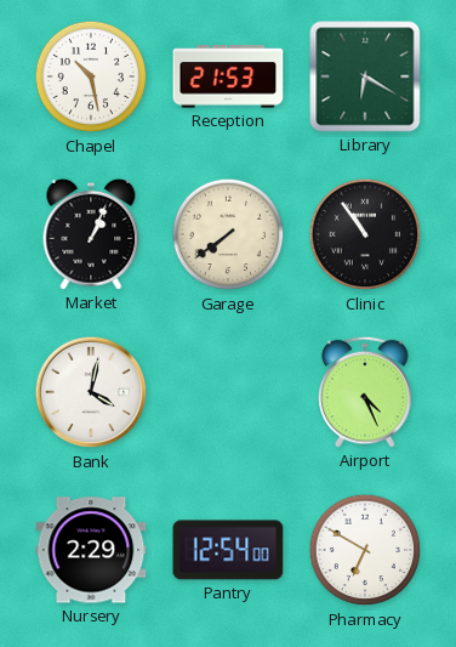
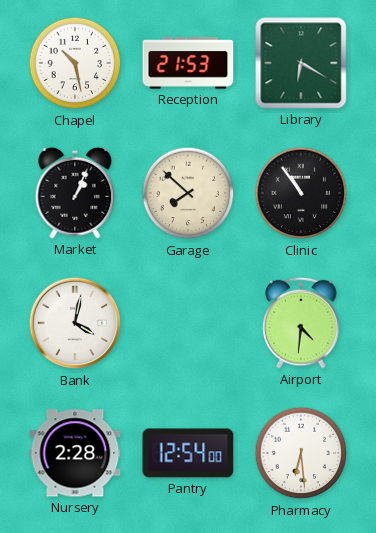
Garage: 7:39 -> 7:52 (188, 193)
Airport: 4:26 -> 4:31 (301, 323)
Nursery: 2:29 -> 2:28 (75, 453)
Pharmacy: 6:50 -> 6:29 (301, 453)
